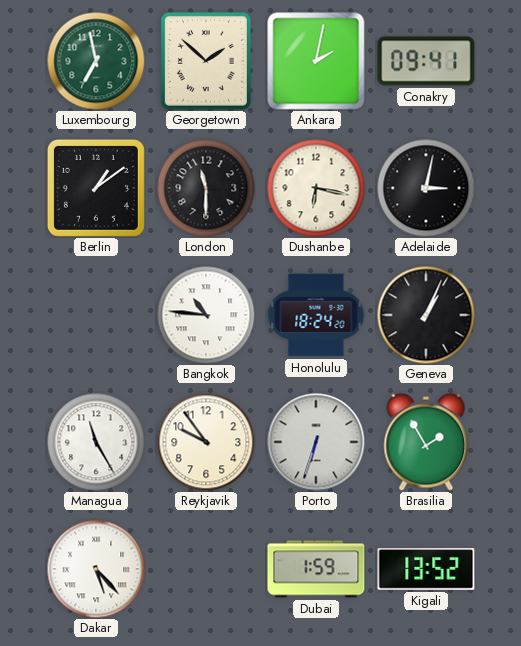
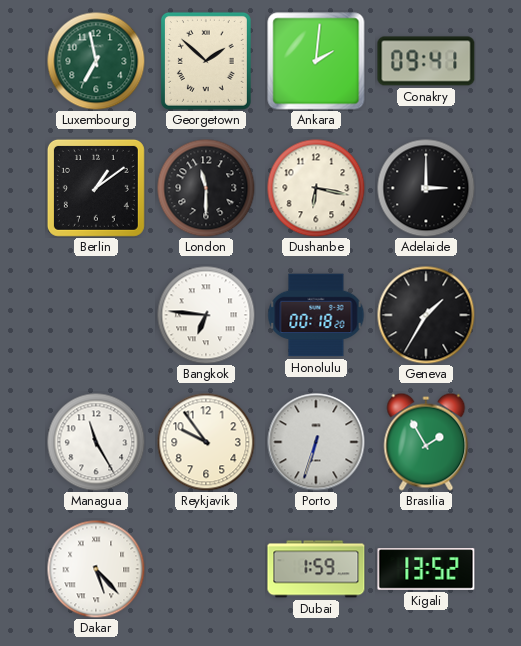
Ankara: 2:02 -> 2:01 (316, 61)
Adelaide: 3:02 -> 3:00 (426, 188)
Bangkok: 10:46 -> 6:46 (206, 315)
Honolulu: 18:24 -> 00:18 (316, 315)
Geneva: 1:04 -> 1:35 (426, 315)
